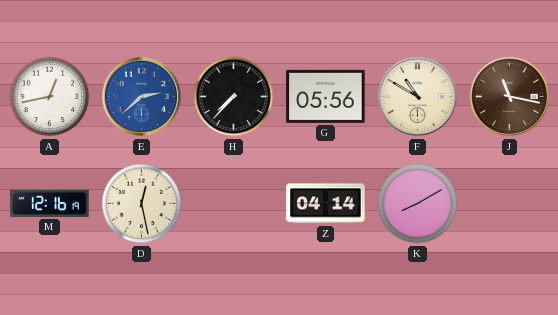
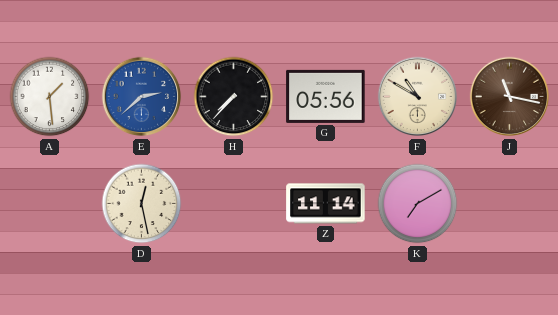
A: 12:43 -> 1:29 (50, 97)
M: 12:16 -> none (50, 203)
Z: 04:14 -> 11:14 (326, 204)
K: 8:10 -> 7:10 (418, 204)
